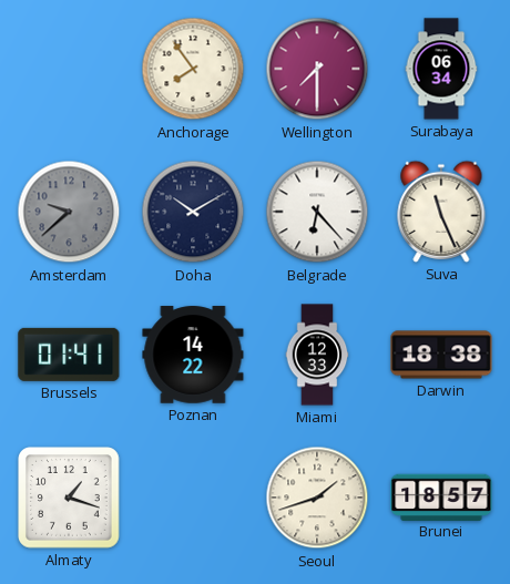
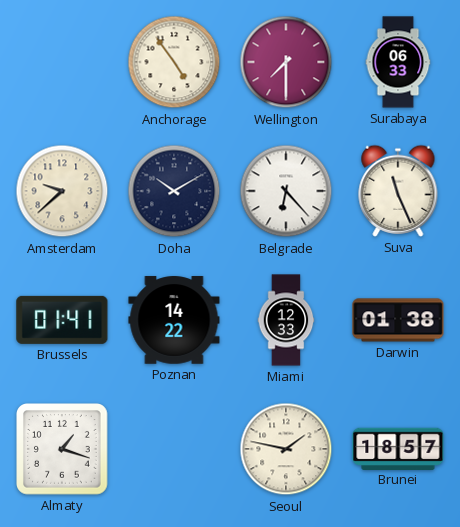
Anchorage: 7:54 -> 4:54 (174, 62)
Surabaya: 06:34 -> 06:33 (398, 62)
Amsterdam dial: grey -> cream (62, 191)
Darwin: 18:38 -> 01:38 (398, 320)
Seoul: 1:42 -> 1:47 (286, 449)
